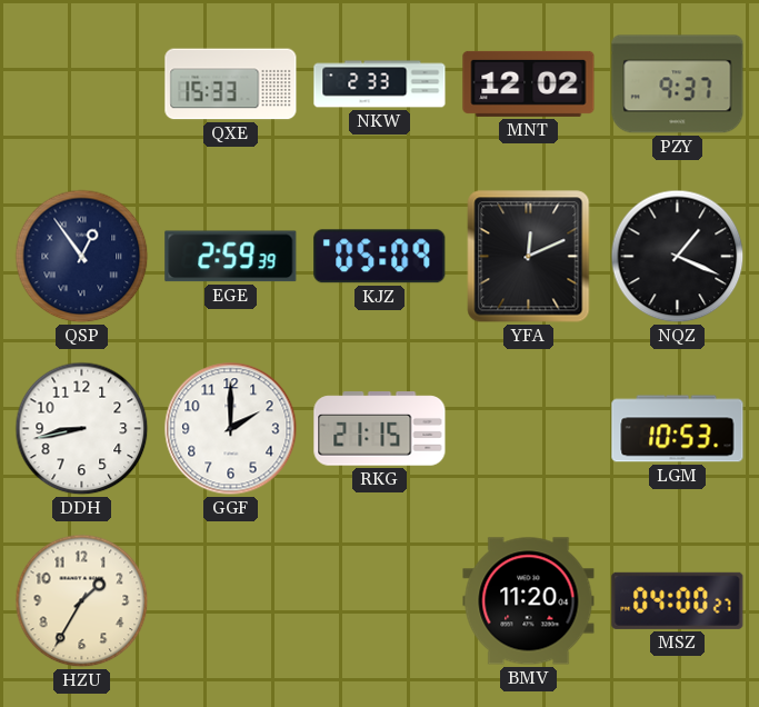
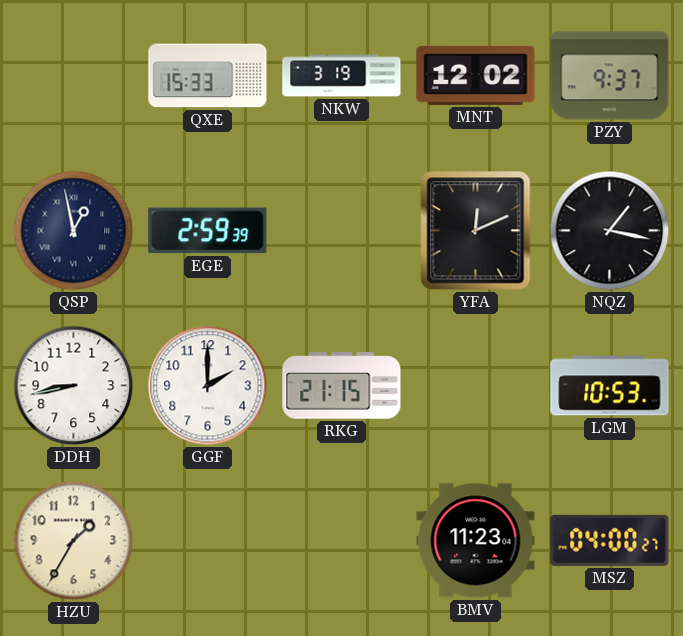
NKW: 2:33 -> 3:19 (342, 76)
QSP: 12:54 -> 12:58 (74, 231)
KJZ: 05:09 -> none (380, 257)
NQZ: 1:19 -> 1:17 (610, 231)
BMV: 11:20 -> 11:23 (476, 541)
